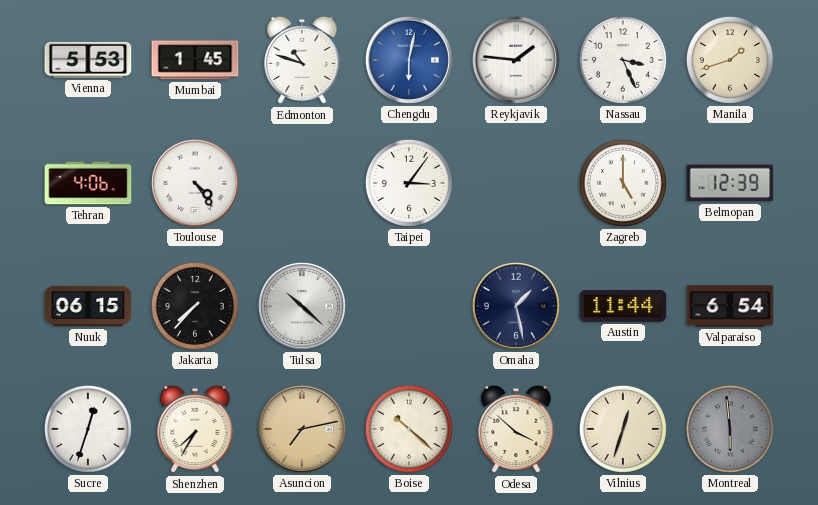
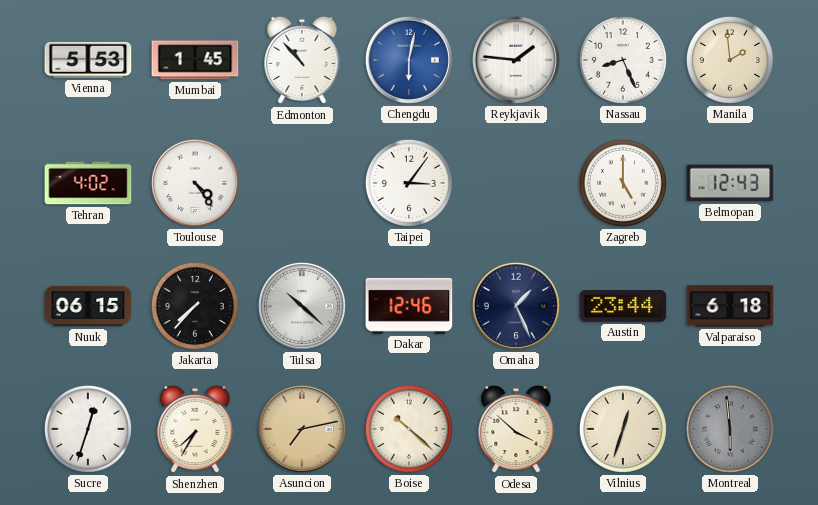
Edmonton: 10:48 -> 10:53 (302, 60)
Nassau: 3:26 -> 8:26 (623, 60)
Manila: 1:42 -> 1:59 (730, 60)
Tehran: 4:06 -> 4:02 (88, 183)
Belmopan: 12:39 -> 12:43 (730, 183)
Dakar: none -> 12:46 (409, 306)
Omaha: 1:28 -> 1:26 (516, 306)
Austin: 11:44 -> 23:44 (623, 306)
Valparaiso: 6:54 -> 6:18 (730, 306)
